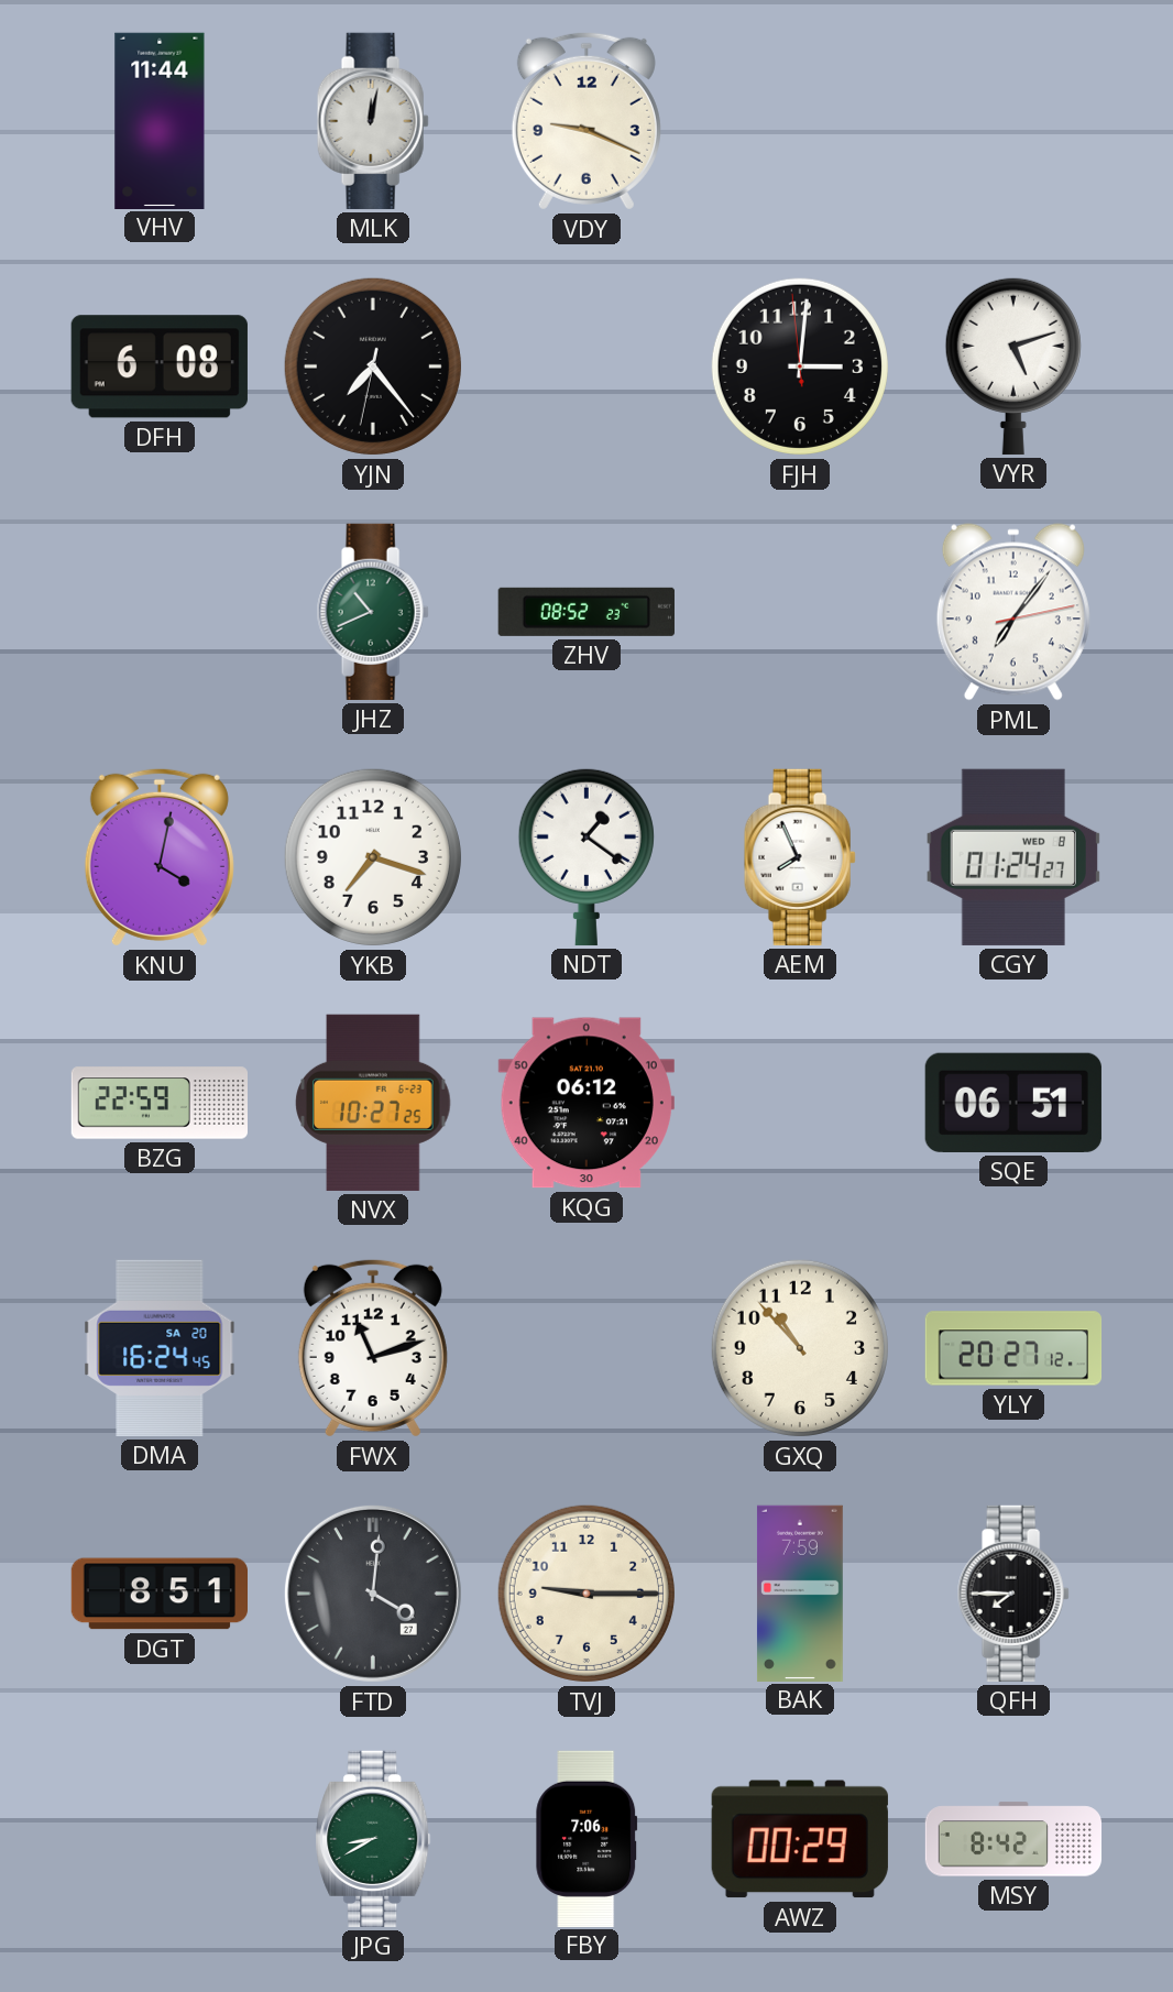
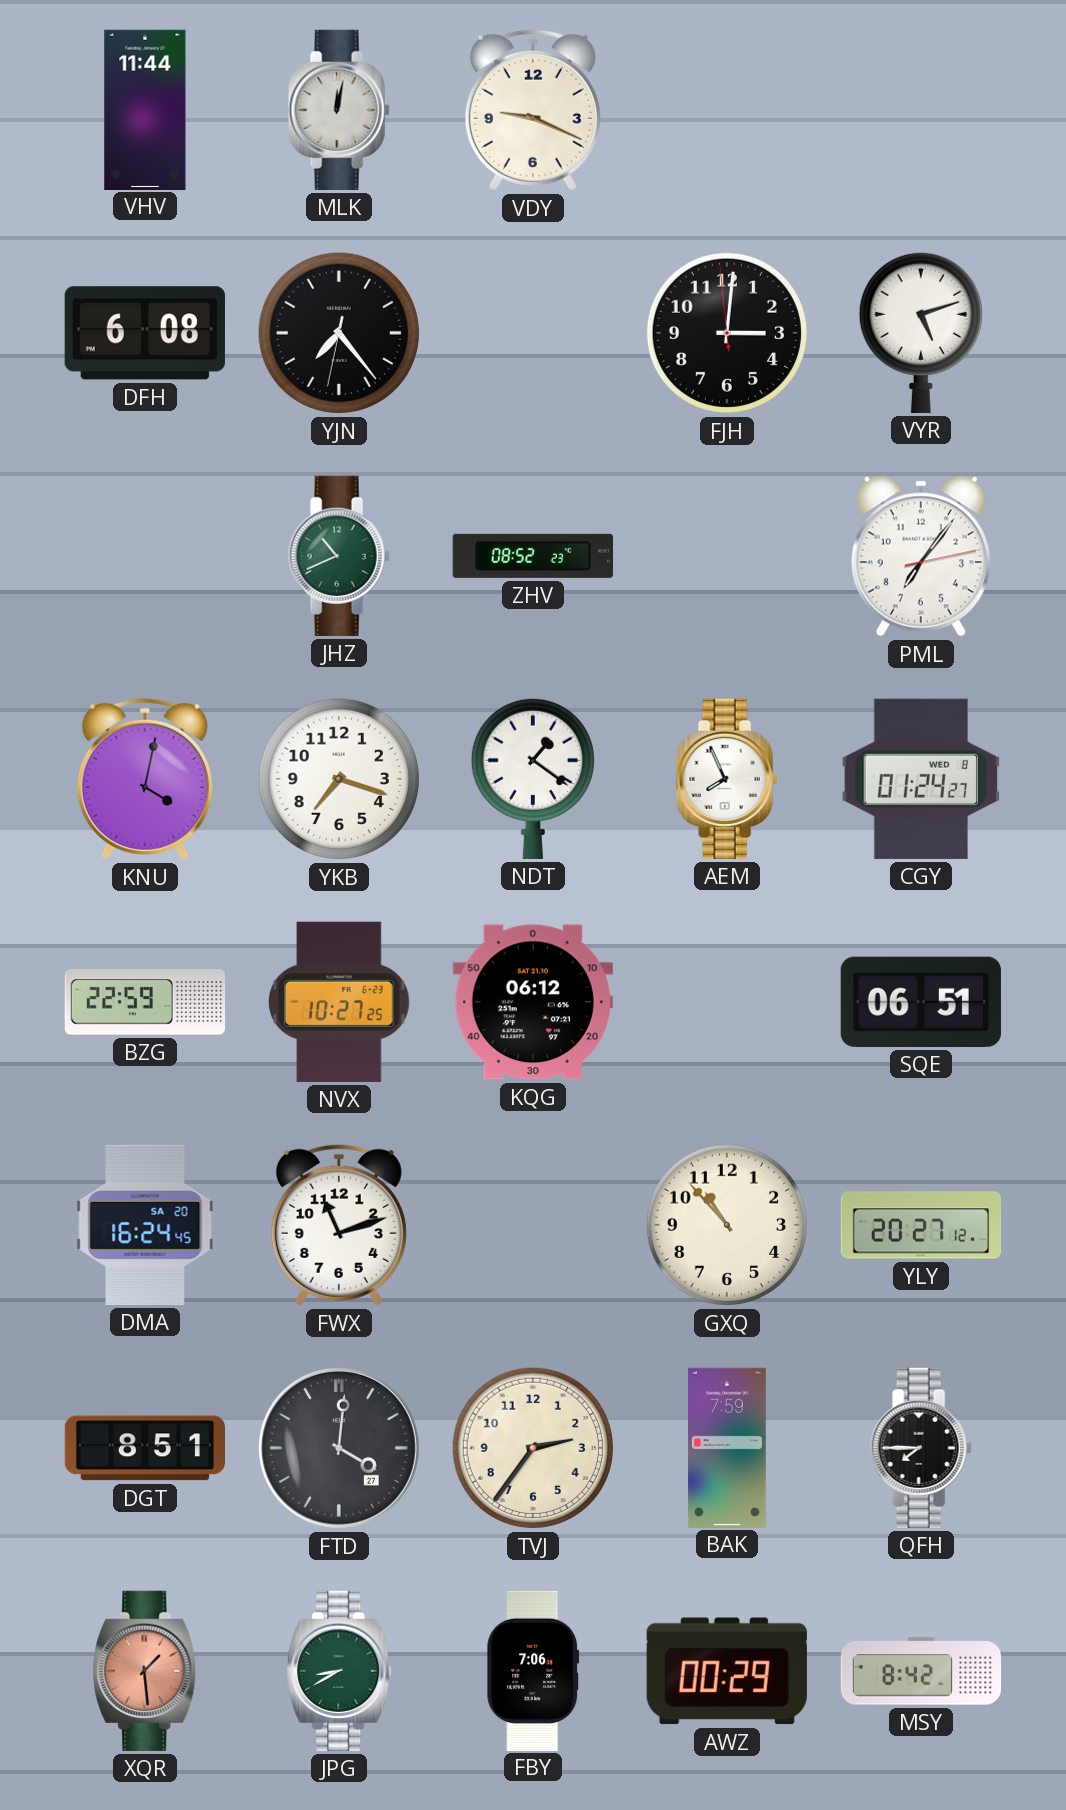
TVJ: 9:15 -> 2:36 (533, 1448)
XQR: none -> 1:29 (145, 1671)
